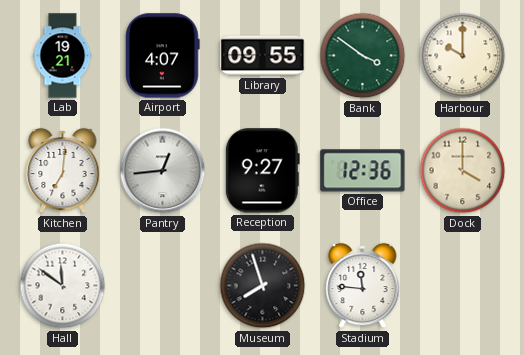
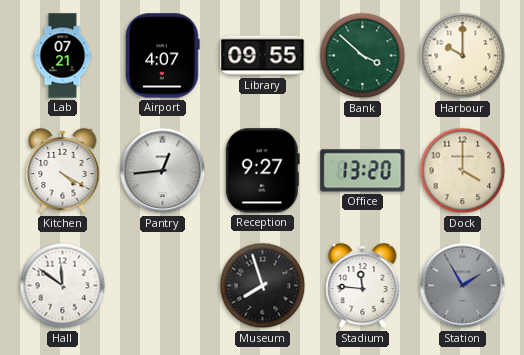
Lab: 19:21 -> 07:21 (63, 56)
Bank: 3:51 -> 3:52 (363, 56)
Kitchen: 7:01 -> 4:20 (63, 171)
Office: 12:36 -> 13:20 (363, 171)
Station: none -> 1:55 (463, 286)
